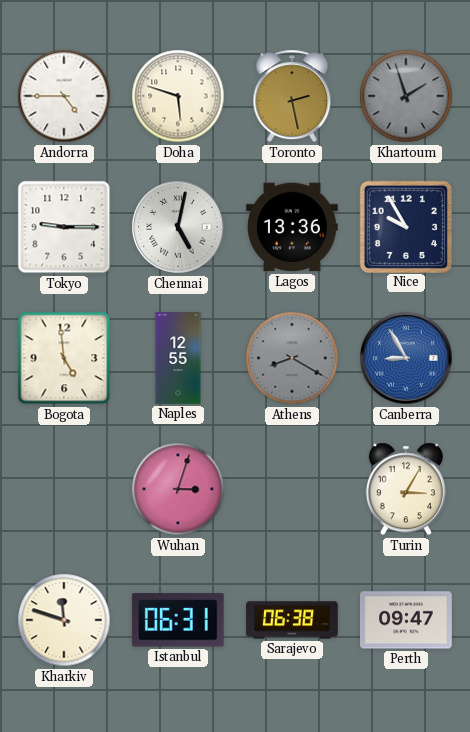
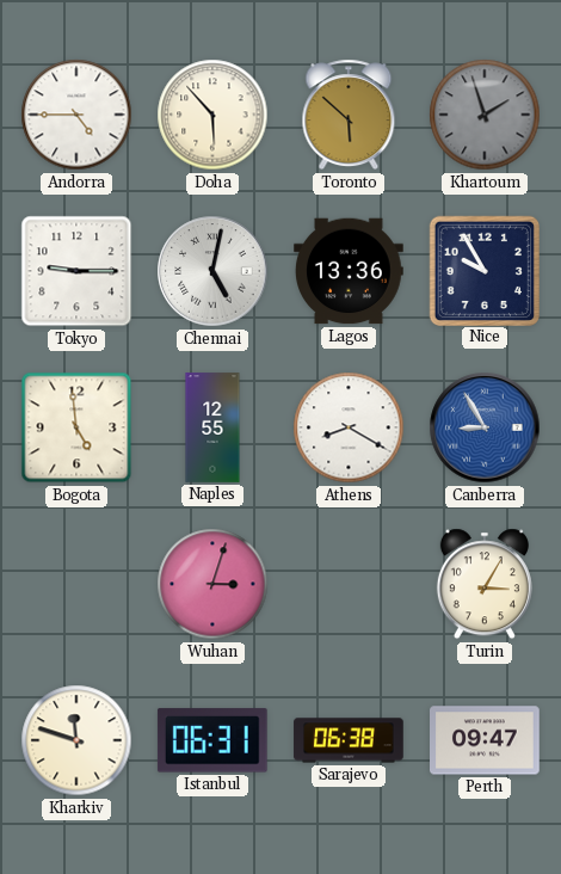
Doha: 5:48 -> 5:53 (212, 115)
Toronto: 2:28 -> 5:52 (349, 115)
Athens dial: grey -> white (349, 427)
